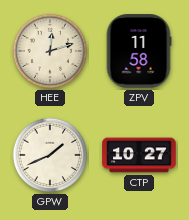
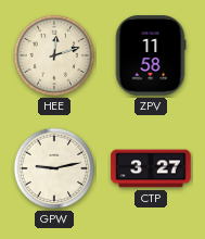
GPW: 1:41 -> 9:13 (54, 168)
CTP: 10:27 -> 3:27 (151, 168)
